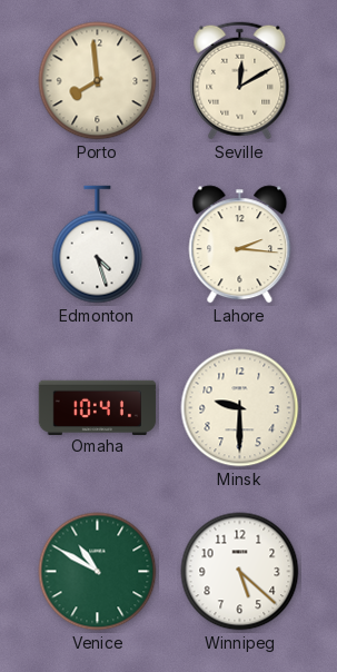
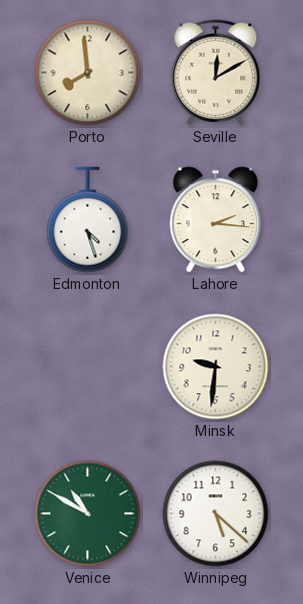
Omaha: 10:41 -> none (98, 407)
Minsk: 9:30 -> 9:31 (216, 367)
